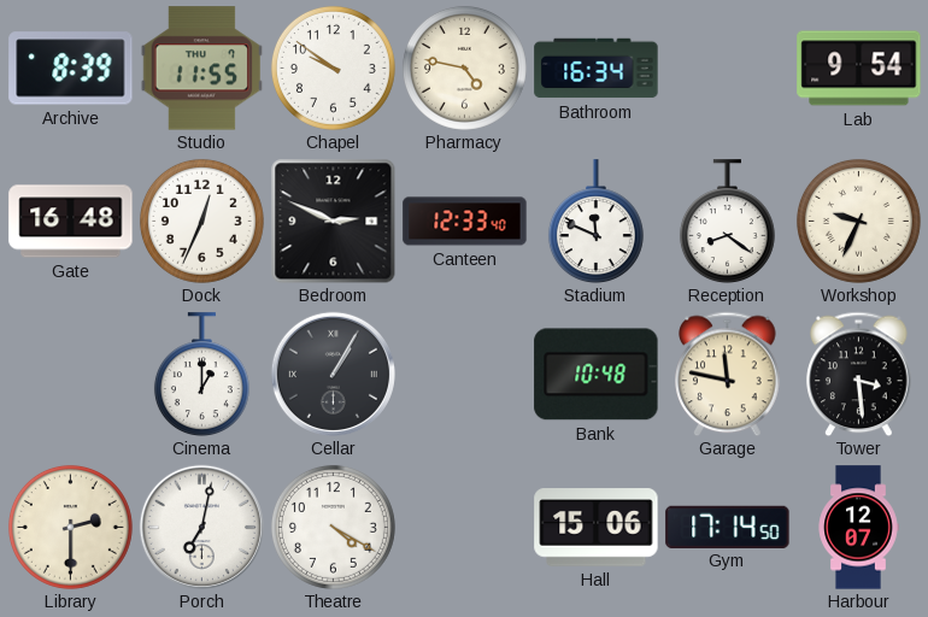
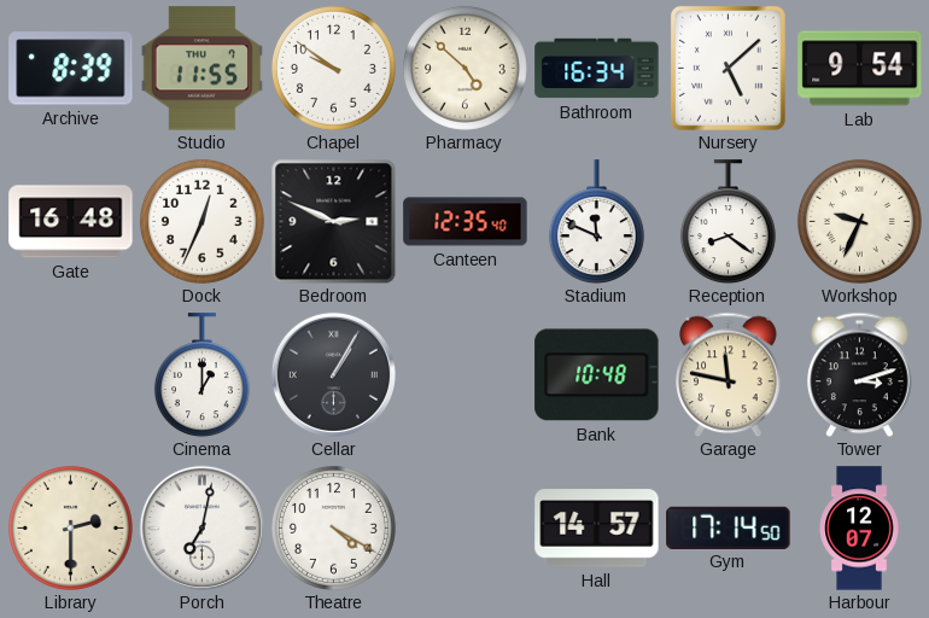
Pharmacy: 4:47 -> 4:52 (464, 68)
Nursery: none -> 5:08 (728, 68)
Canteen: 12:33 -> 12:35 (466, 222)
Tower: 3:29 -> 3:12 (860, 374)
Hall: 15:06 -> 14:57 (597, 529)
